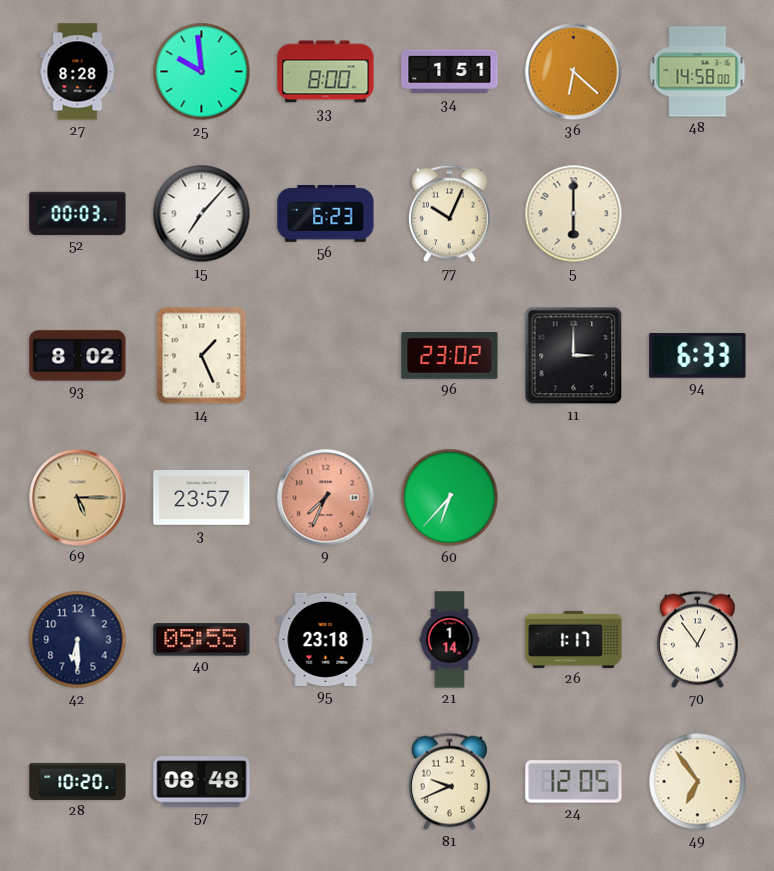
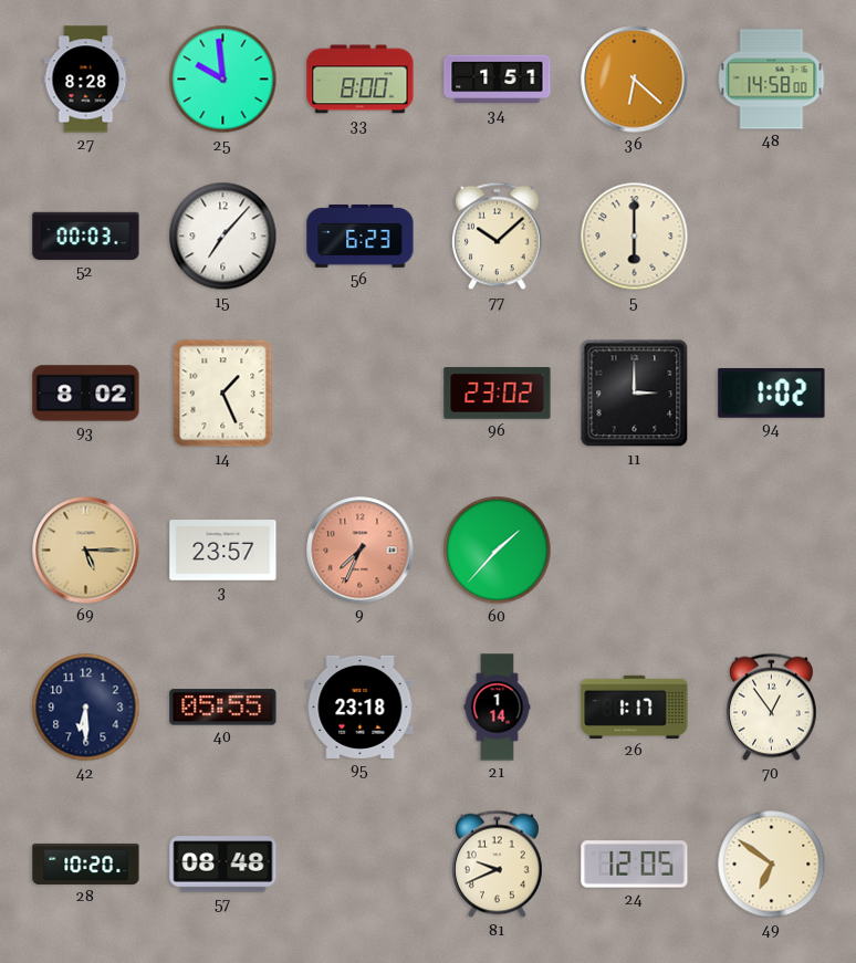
77: 10:04 -> 10:08 (498, 237)
94: 6:33 -> 1:02 (772, 394)
60: 6:37 -> 1:37 (498, 551)
49: 6:54 -> 6:51 (772, 865)
